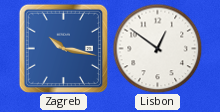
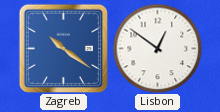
Zagreb: 10:17 -> 10:21 (63, 48)
